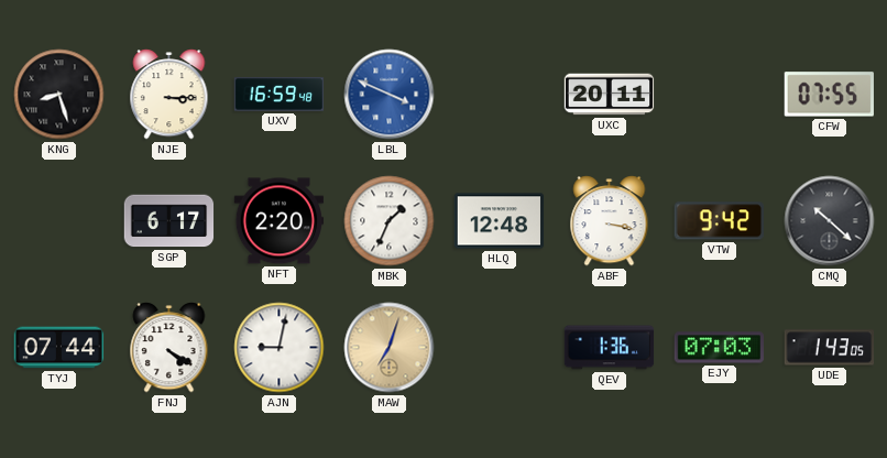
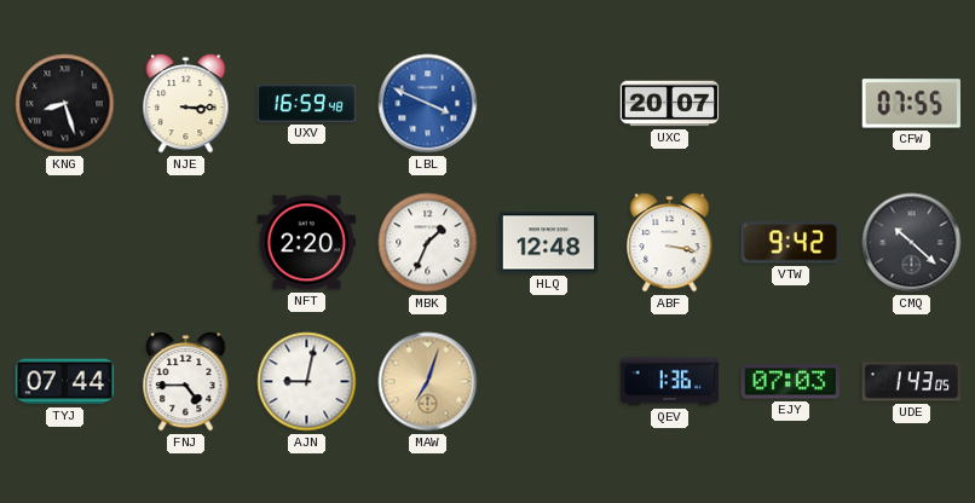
UXC: 20:11 -> 20:07 (670, 104)
SGP: 6:17 -> none (169, 221)
FNJ: 4:20 -> 4:45 (186, 382)
